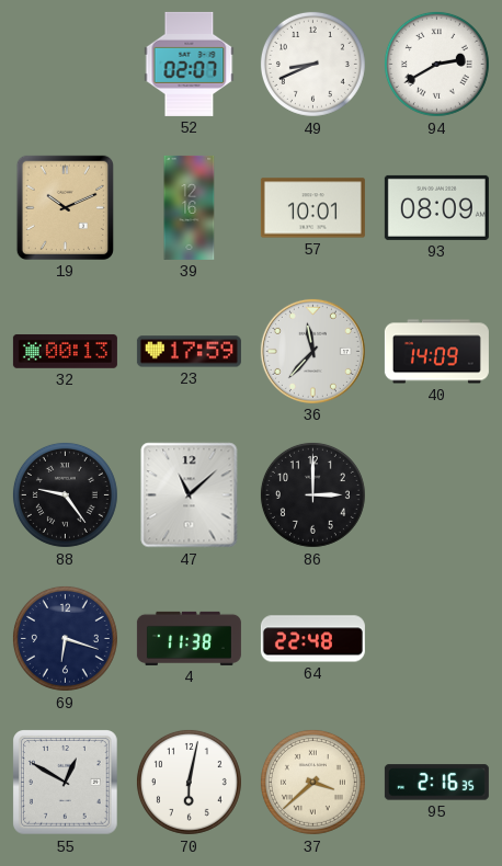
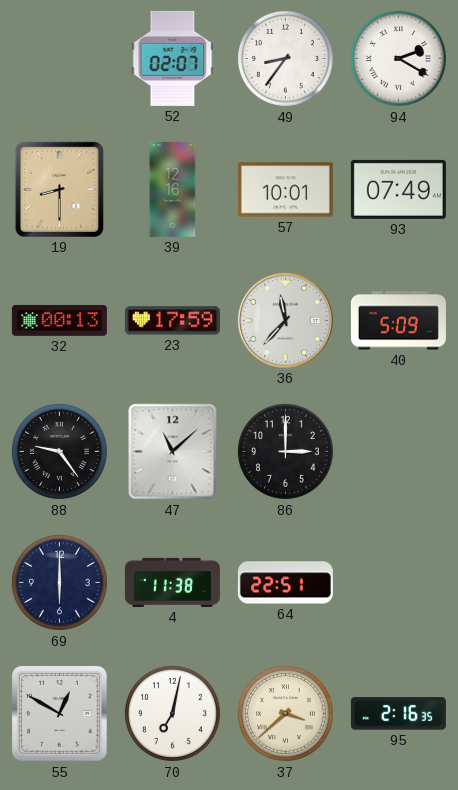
49: 8:41 -> 8:36 (285, 58)
94: 2:40 -> 2:20 (398, 58)
19: 10:11 -> 8:30 (59, 189)
93: 08:09 -> 07:49 (398, 189)
40: 14:09 -> 5:09 (398, 321)
69: 6:18 -> 6:00 (59, 582)
64: 22:48 -> 22:51 (285, 583)
70: 6:02 -> 7:02 (172, 713)
